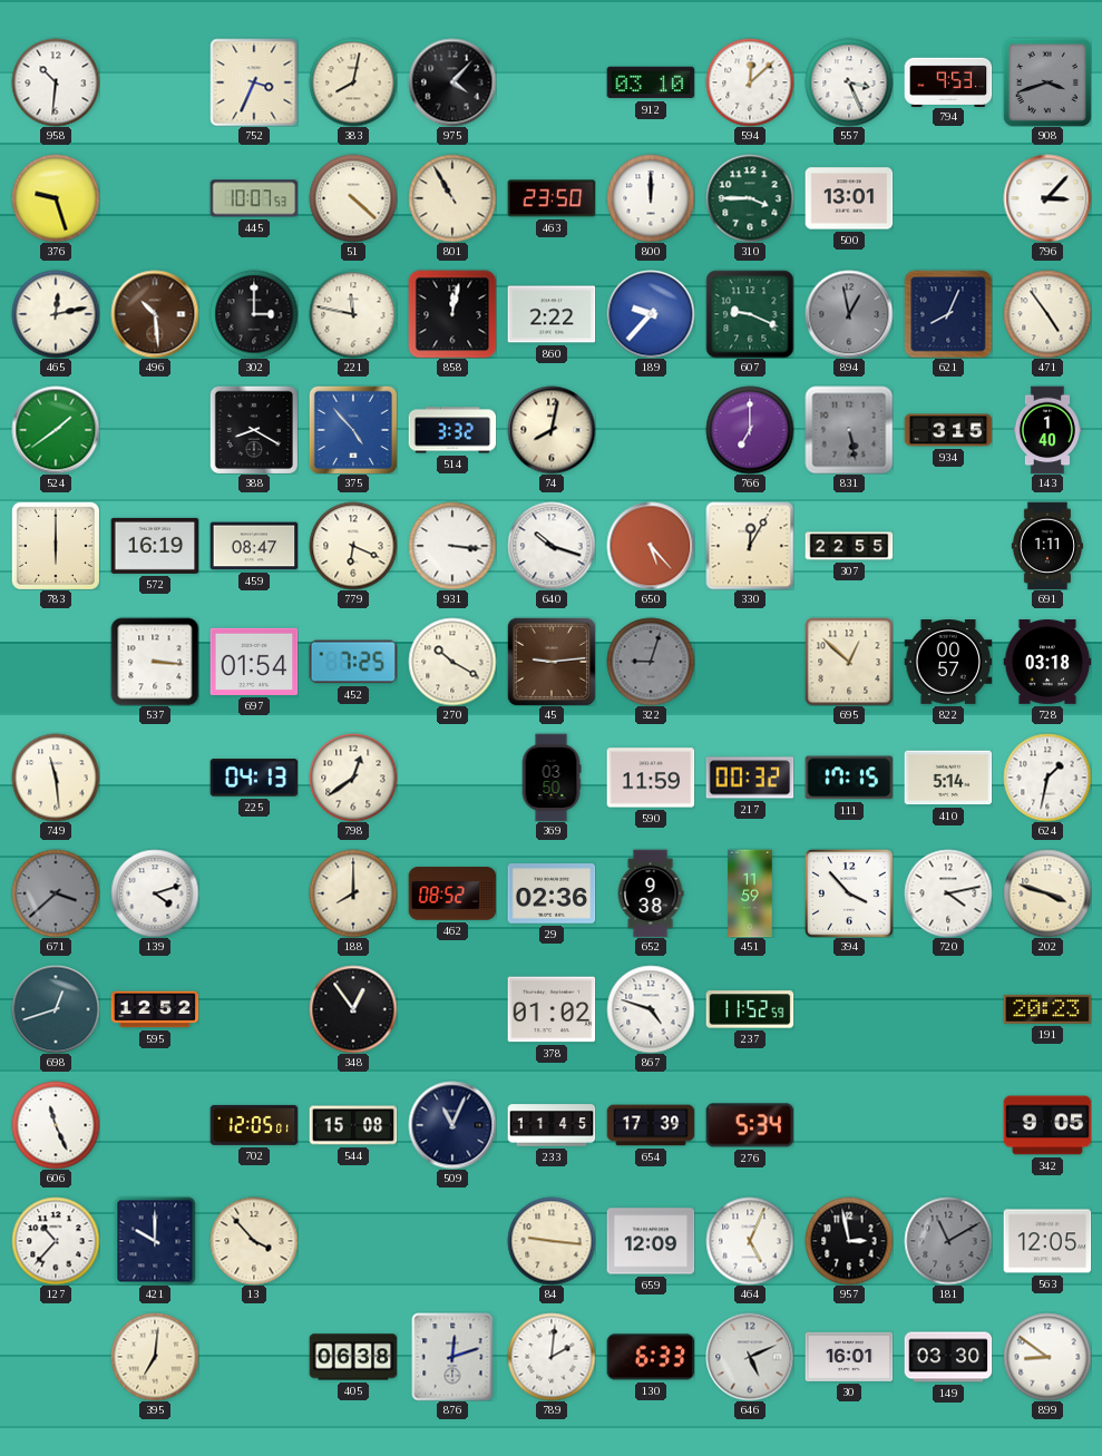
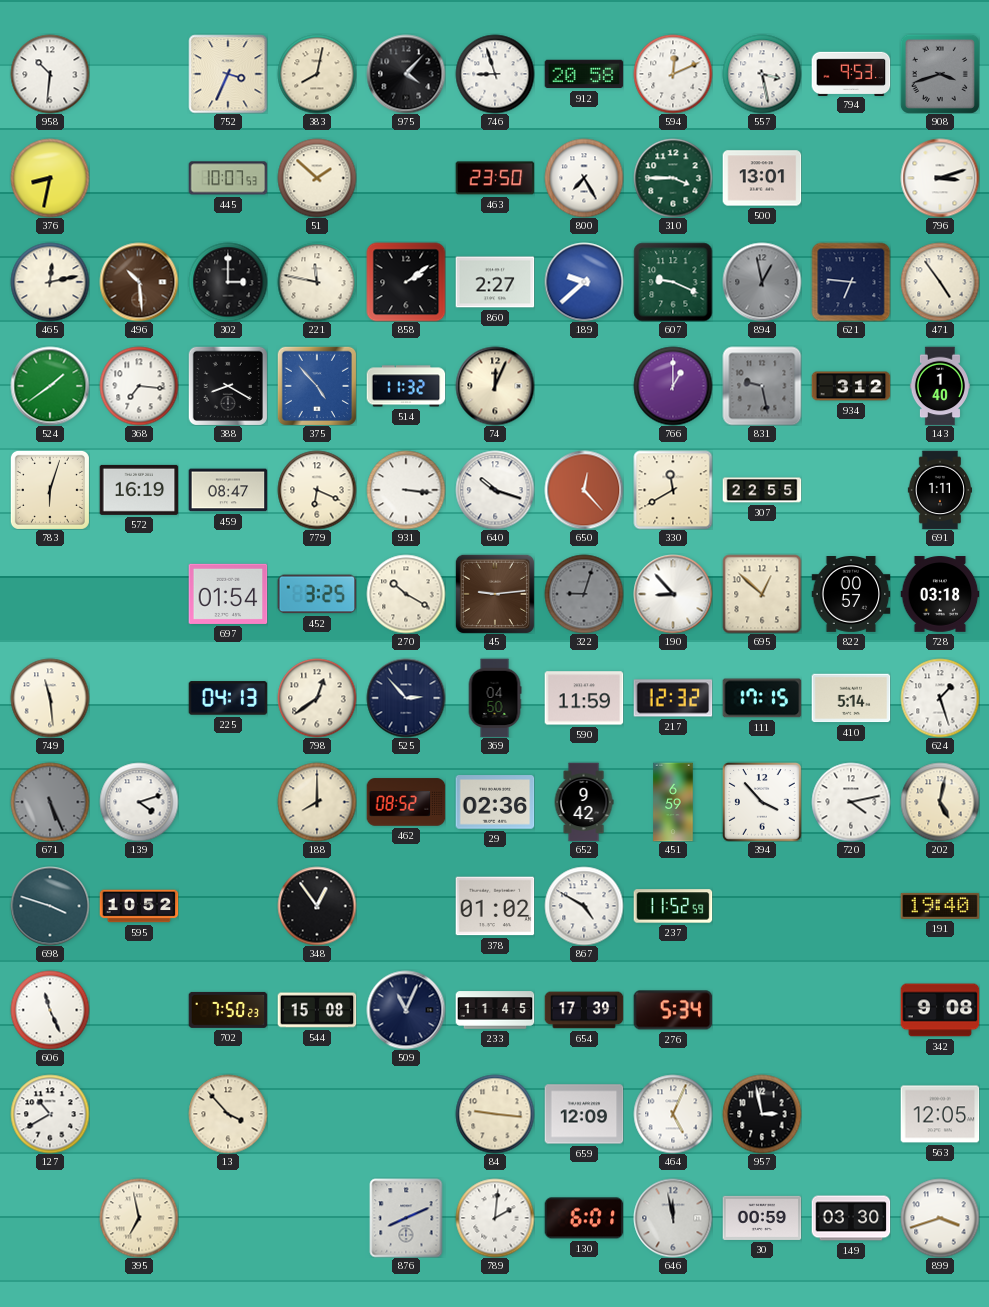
746: none -> 8:57 (495, 74)
912: 03:10 -> 20:58 (584, 74)
594: 12:08 -> 12:11 (673, 74)
557: 3:26 -> 3:28 (762, 74)
376: 9:27 -> 8:32 (50, 178)
51: 4:22 -> 1:52 (317, 178)
801: 10:55 -> none (452, 198)
800: 12:00 -> 7:25 (584, 178)
796: 3:07 -> 3:12 (940, 178)
858: 12:02 -> 2:09 (406, 282)
860: 2:22 -> 2:27 (495, 282)
189: 9:37 -> 9:38 (584, 282)
621: 8:04 -> 6:46 (851, 282)
368: none -> 7:16 (139, 386)
514: 3:32 -> 11:32 (406, 386)
74: 8:02 -> 12:04 (495, 386)
766: 7:00 -> 1:00 (673, 386)
831: 5:28 -> 9:28 (762, 386)
934: 3:15 -> 3:12 (851, 386)
783: 6:00 -> 6:03 (50, 490)
650: 5:23 -> 12:23 (584, 490)
330: 12:05 -> 11:40 (673, 490)
537: 3:16 -> none (155, 662)
452: 7:25 -> 3:25 (317, 594)
190: none -> 8:53 (673, 594)
525: none -> 2:53 (406, 698)
369: 03:50 -> 04:50 (495, 698)
217: 00:32 -> 12:32 (673, 698)
624: 1:32 -> 1:27 (940, 698)
671: 3:38 -> 5:26 (50, 802)
652: 9:38 -> 9:42 (584, 802)
451: 11:59 -> 6:59 (673, 802)
202: 3:48 -> 5:02 (940, 802)
698: 12:42 -> 3:48 (50, 906)
595: 12:52 -> 10:52 (139, 906)
867: 4:48 -> 4:50 (584, 906)
191: 20:23 -> 19:40 (940, 906)
702: 12:05 -> 7:50 (228, 1010)
342: 9:05 -> 9:08 (940, 1010)
127: 10:37 -> 10:40 (50, 1114)
421: 10:00 -> none (155, 1241)
181: 11:10 -> none (948, 1241)
395: 7:01 -> 6:58 (139, 1218)
405: 06:38 -> none (353, 1357)
876: 12:12 -> 8:11 (406, 1218)
130: 6:33 -> 6:01 (584, 1218)
646: 5:11 -> 11:58 (673, 1218)
30: 16:01 -> 00:59 (762, 1218)
899: 8:51 -> 3:42 (940, 1218)
